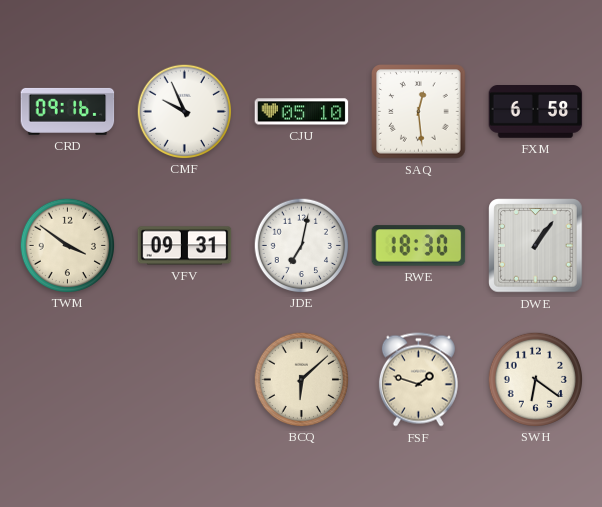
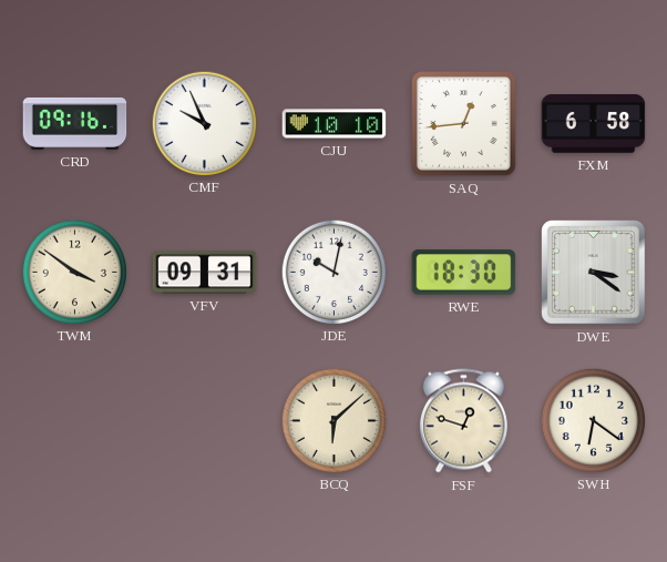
CJU: 05:10 -> 10:10 (335, 124)
SAQ: 12:29 -> 12:44 (464, 124)
JDE: 7:02 -> 10:02 (334, 272)
DWE: 1:06 -> 3:21 (594, 273)
FSF: 1:48 -> 12:48 (463, 421)
